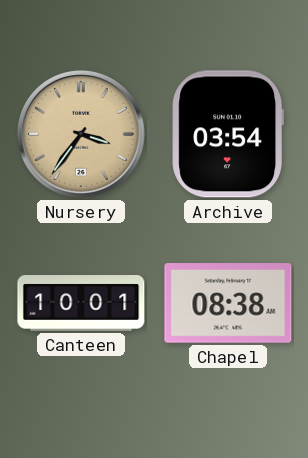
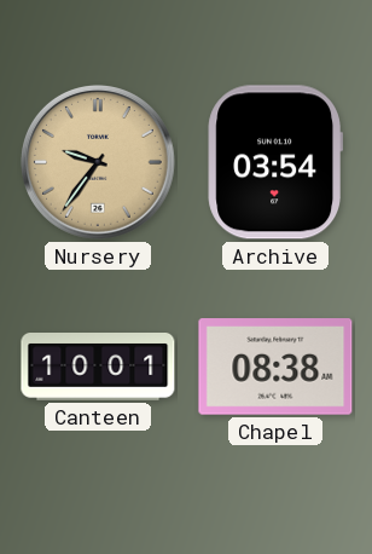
Nursery: 3:36 -> 9:36 (99, 163)
